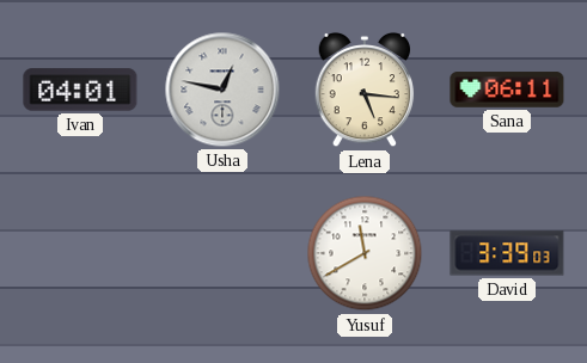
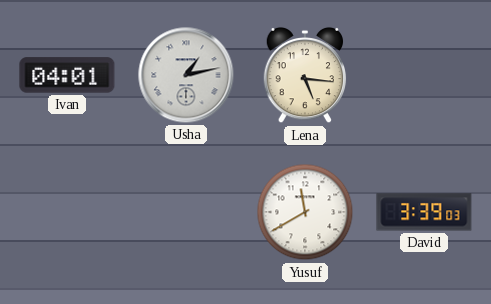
Usha: 12:47 -> 1:13 (186, 75)
Sana: 06:11 -> none (507, 90)
